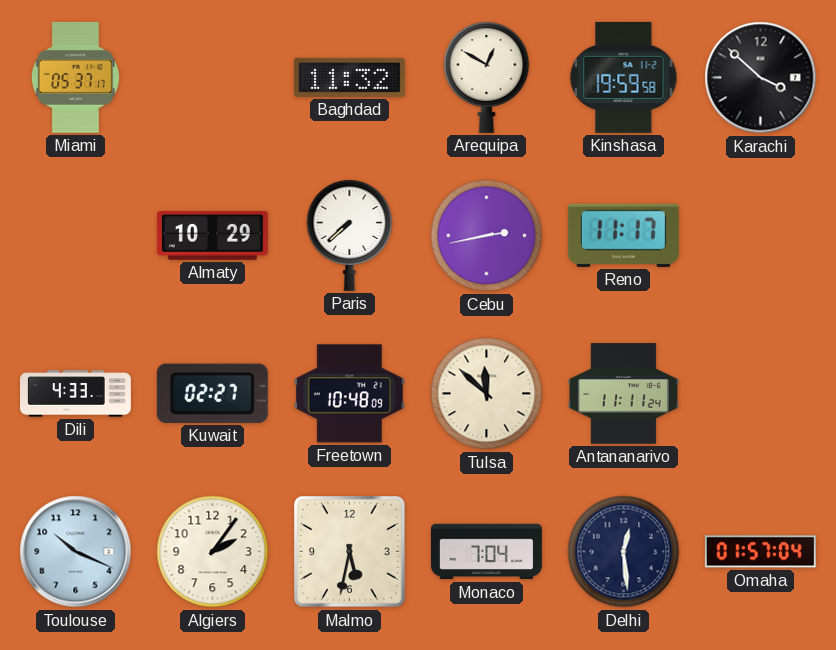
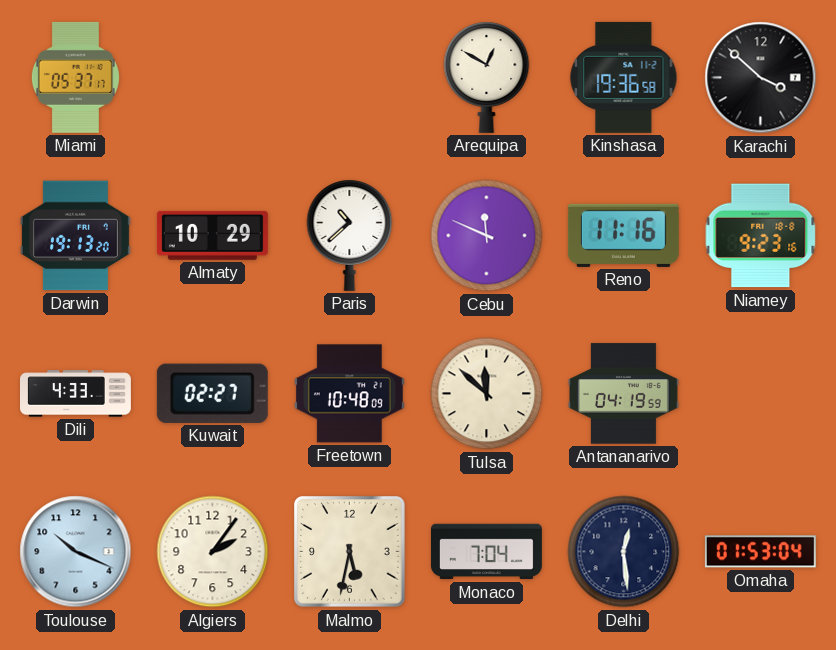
Baghdad: 11:32 -> none (349, 77)
Kinshasa: 19:59 -> 19:36 (624, 77)
Darwin: none -> 19:13 (75, 236)
Paris: 7:38 -> 10:38 (350, 235)
Cebu: 2:43 -> 11:49 (487, 236)
Reno: 11:17 -> 11:16 (623, 235)
Niamey: none -> 9:23 (761, 236)
Antananarivo: 11:11 -> 04:19 (623, 394)
Omaha: 01:57 -> 01:53 (760, 552)
